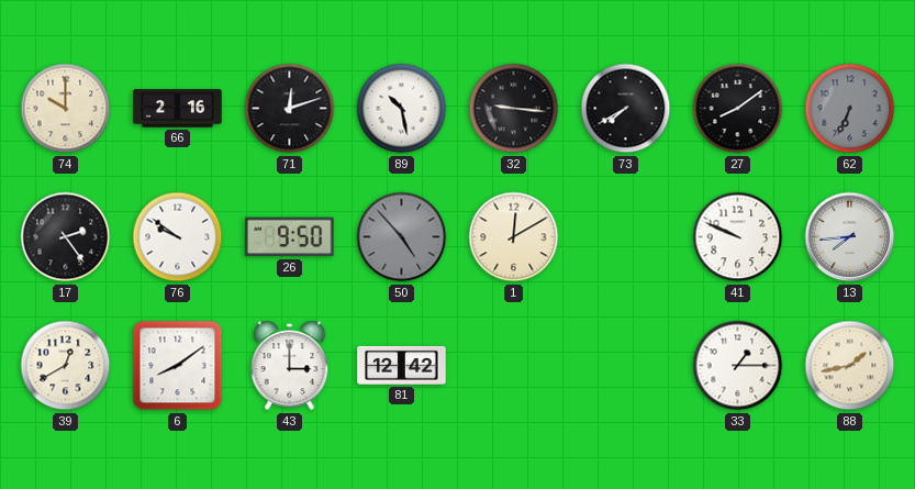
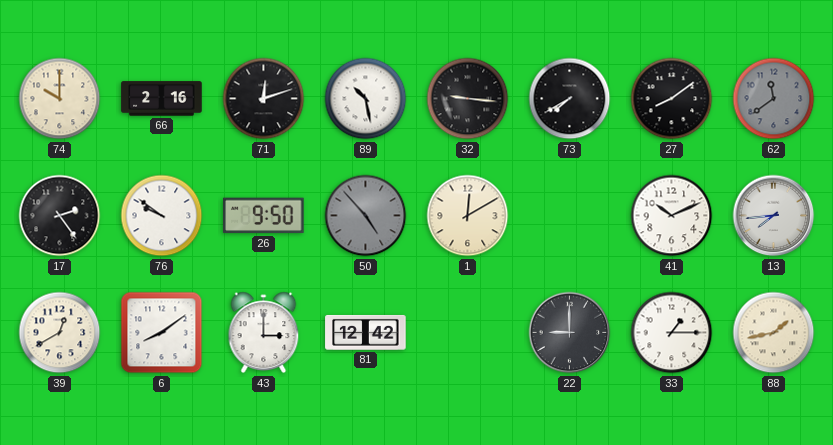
62: 6:34 -> 11:39 (774, 99)
41: 9:49 -> 10:11 (672, 216)
22: none -> 9:00 (570, 333)
